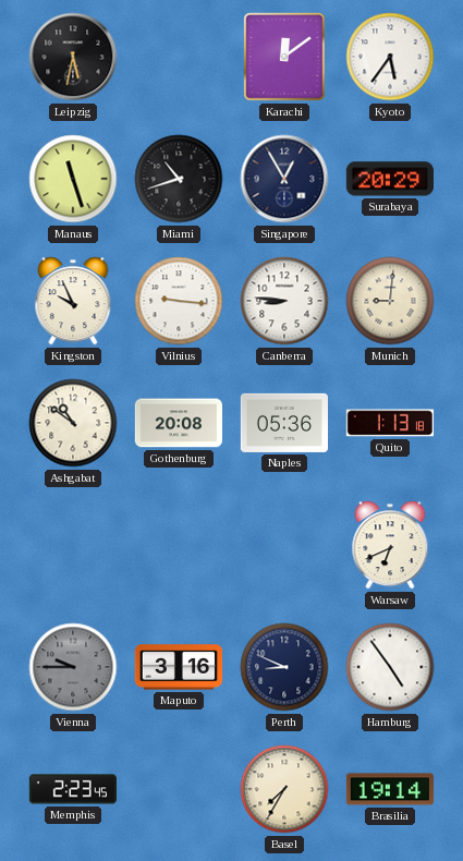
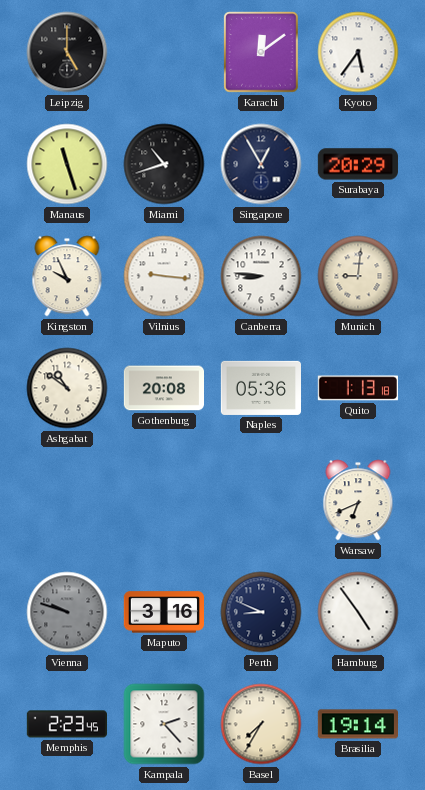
Leipzig: 5:32 -> 5:00 (67, 52)
Vienna: 9:45 -> 9:48 (67, 612)
Kampala: none -> 2:23 (164, 724)
